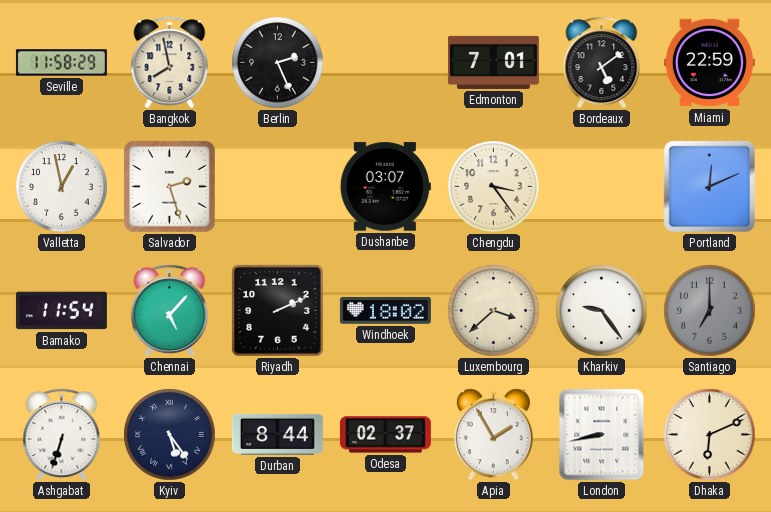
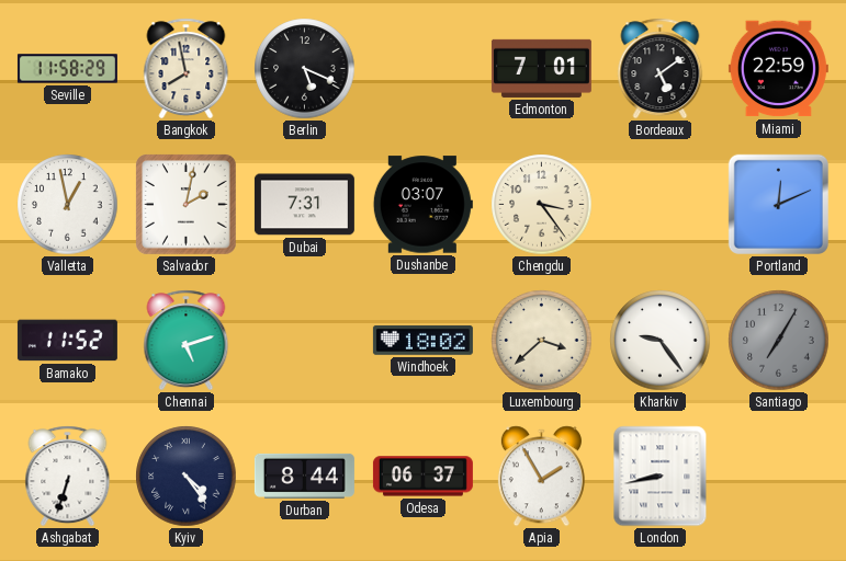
Berlin: 2:26 -> 5:19 (305, 69)
Salvador: 2:27 -> 2:02 (187, 205)
Dubai: none -> 7:31 (304, 205)
Bamako: 11:54 -> 11:52 (67, 341)
Chennai: 5:07 -> 5:12 (187, 341)
Riyadh: 2:11 -> none (278, 311)
Santiago: 7:00 -> 7:05 (779, 341)
Kyiv: 5:24 -> 4:24 (187, 477)
Odesa: 02:37 -> 06:37 (422, 477)
Dhaka: 6:11 -> none (710, 435)
